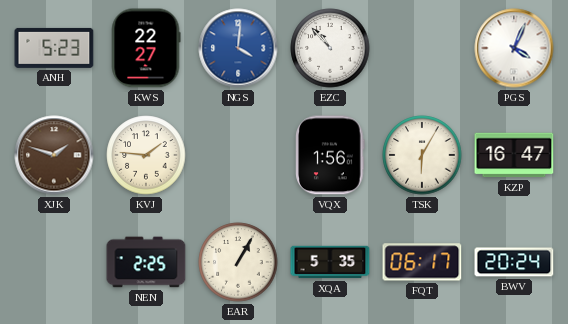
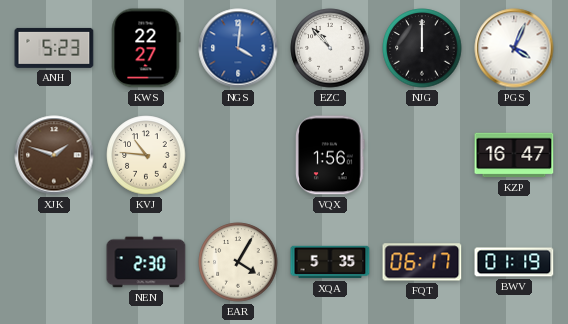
NJG: none -> 12:00 (422, 48)
KVJ: 1:46 -> 10:46 (146, 155)
TSK: 6:05 -> none (422, 155)
NEN: 2:25 -> 2:30 (146, 262)
EAR: 1:05 -> 4:05 (238, 262)
BWV: 20:24 -> 01:19 (514, 262)
